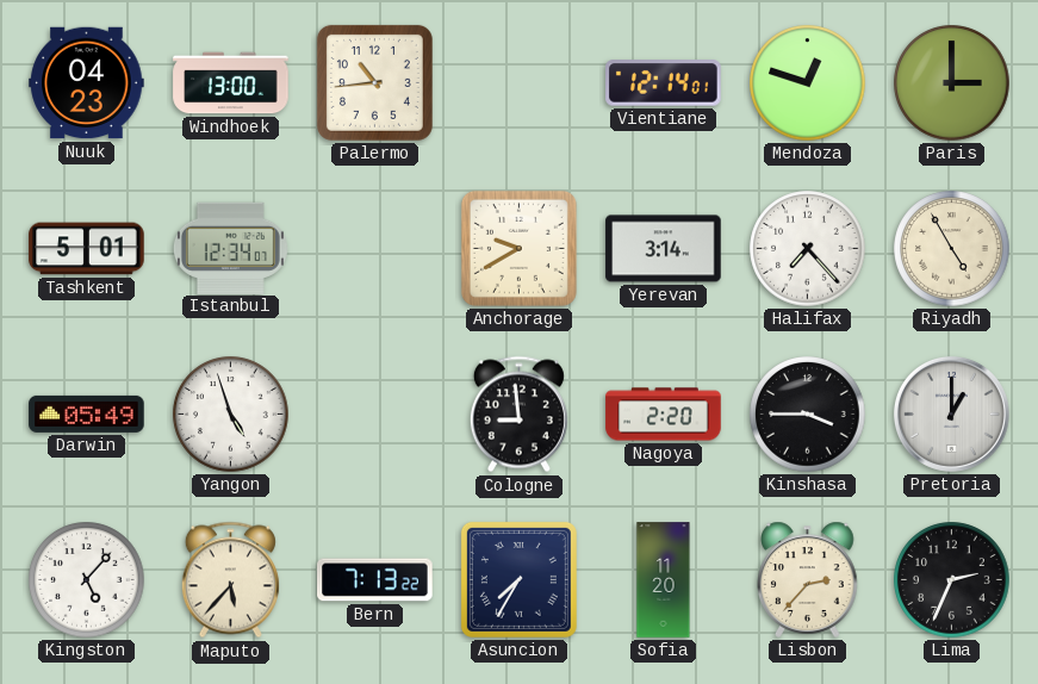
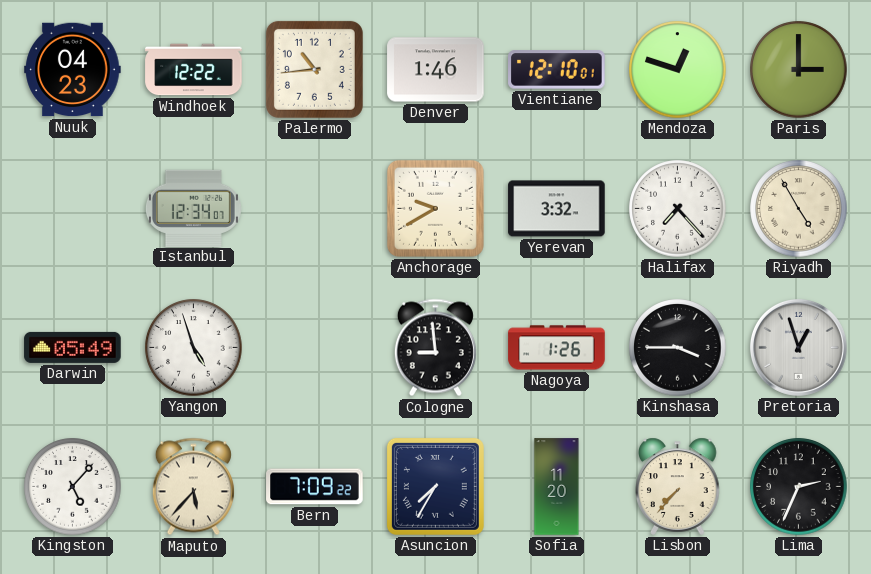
Windhoek: 13:00 -> 12:22 (194, 70)
Denver: none -> 1:46 (436, 70)
Vientiane: 12:14 -> 12:10 (557, 70)
Tashkent: 5:01 -> none (87, 249)
Yerevan: 3:14 -> 3:32 (557, 209)
Nagoya: 2:20 -> 1:26 (557, 348)
Pretoria: 1:00 -> 12:57 (798, 347)
Bern: 7:13 -> 7:09 (315, 487)
Lisbon: 2:37 -> 7:37 (678, 486)
